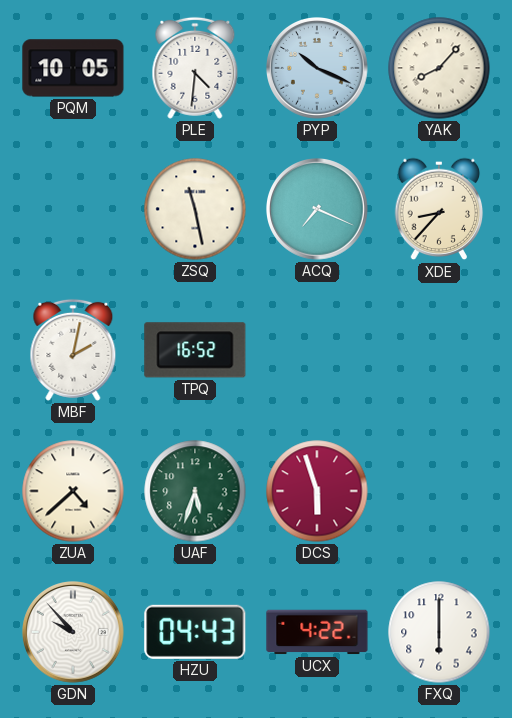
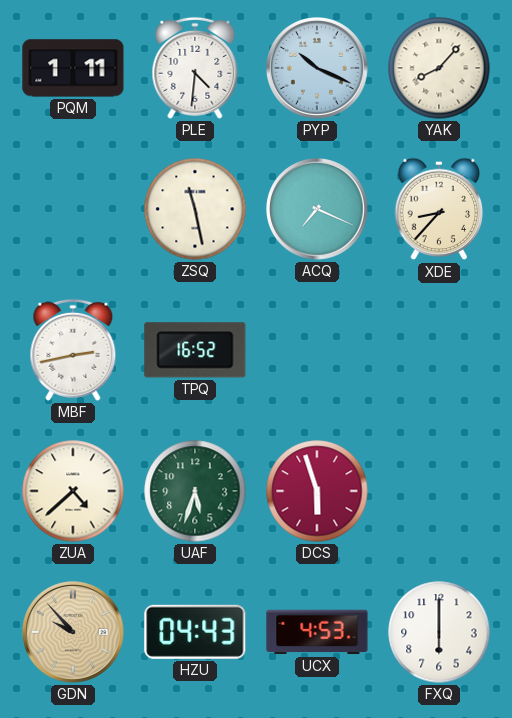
PQM: 10:05 -> 1:11 (73, 68)
MBF: 2:02 -> 2:43 (73, 350)
GDN dial: white -> champagne (74, 633)
UCX: 4:22 -> 4:53 (317, 632)
